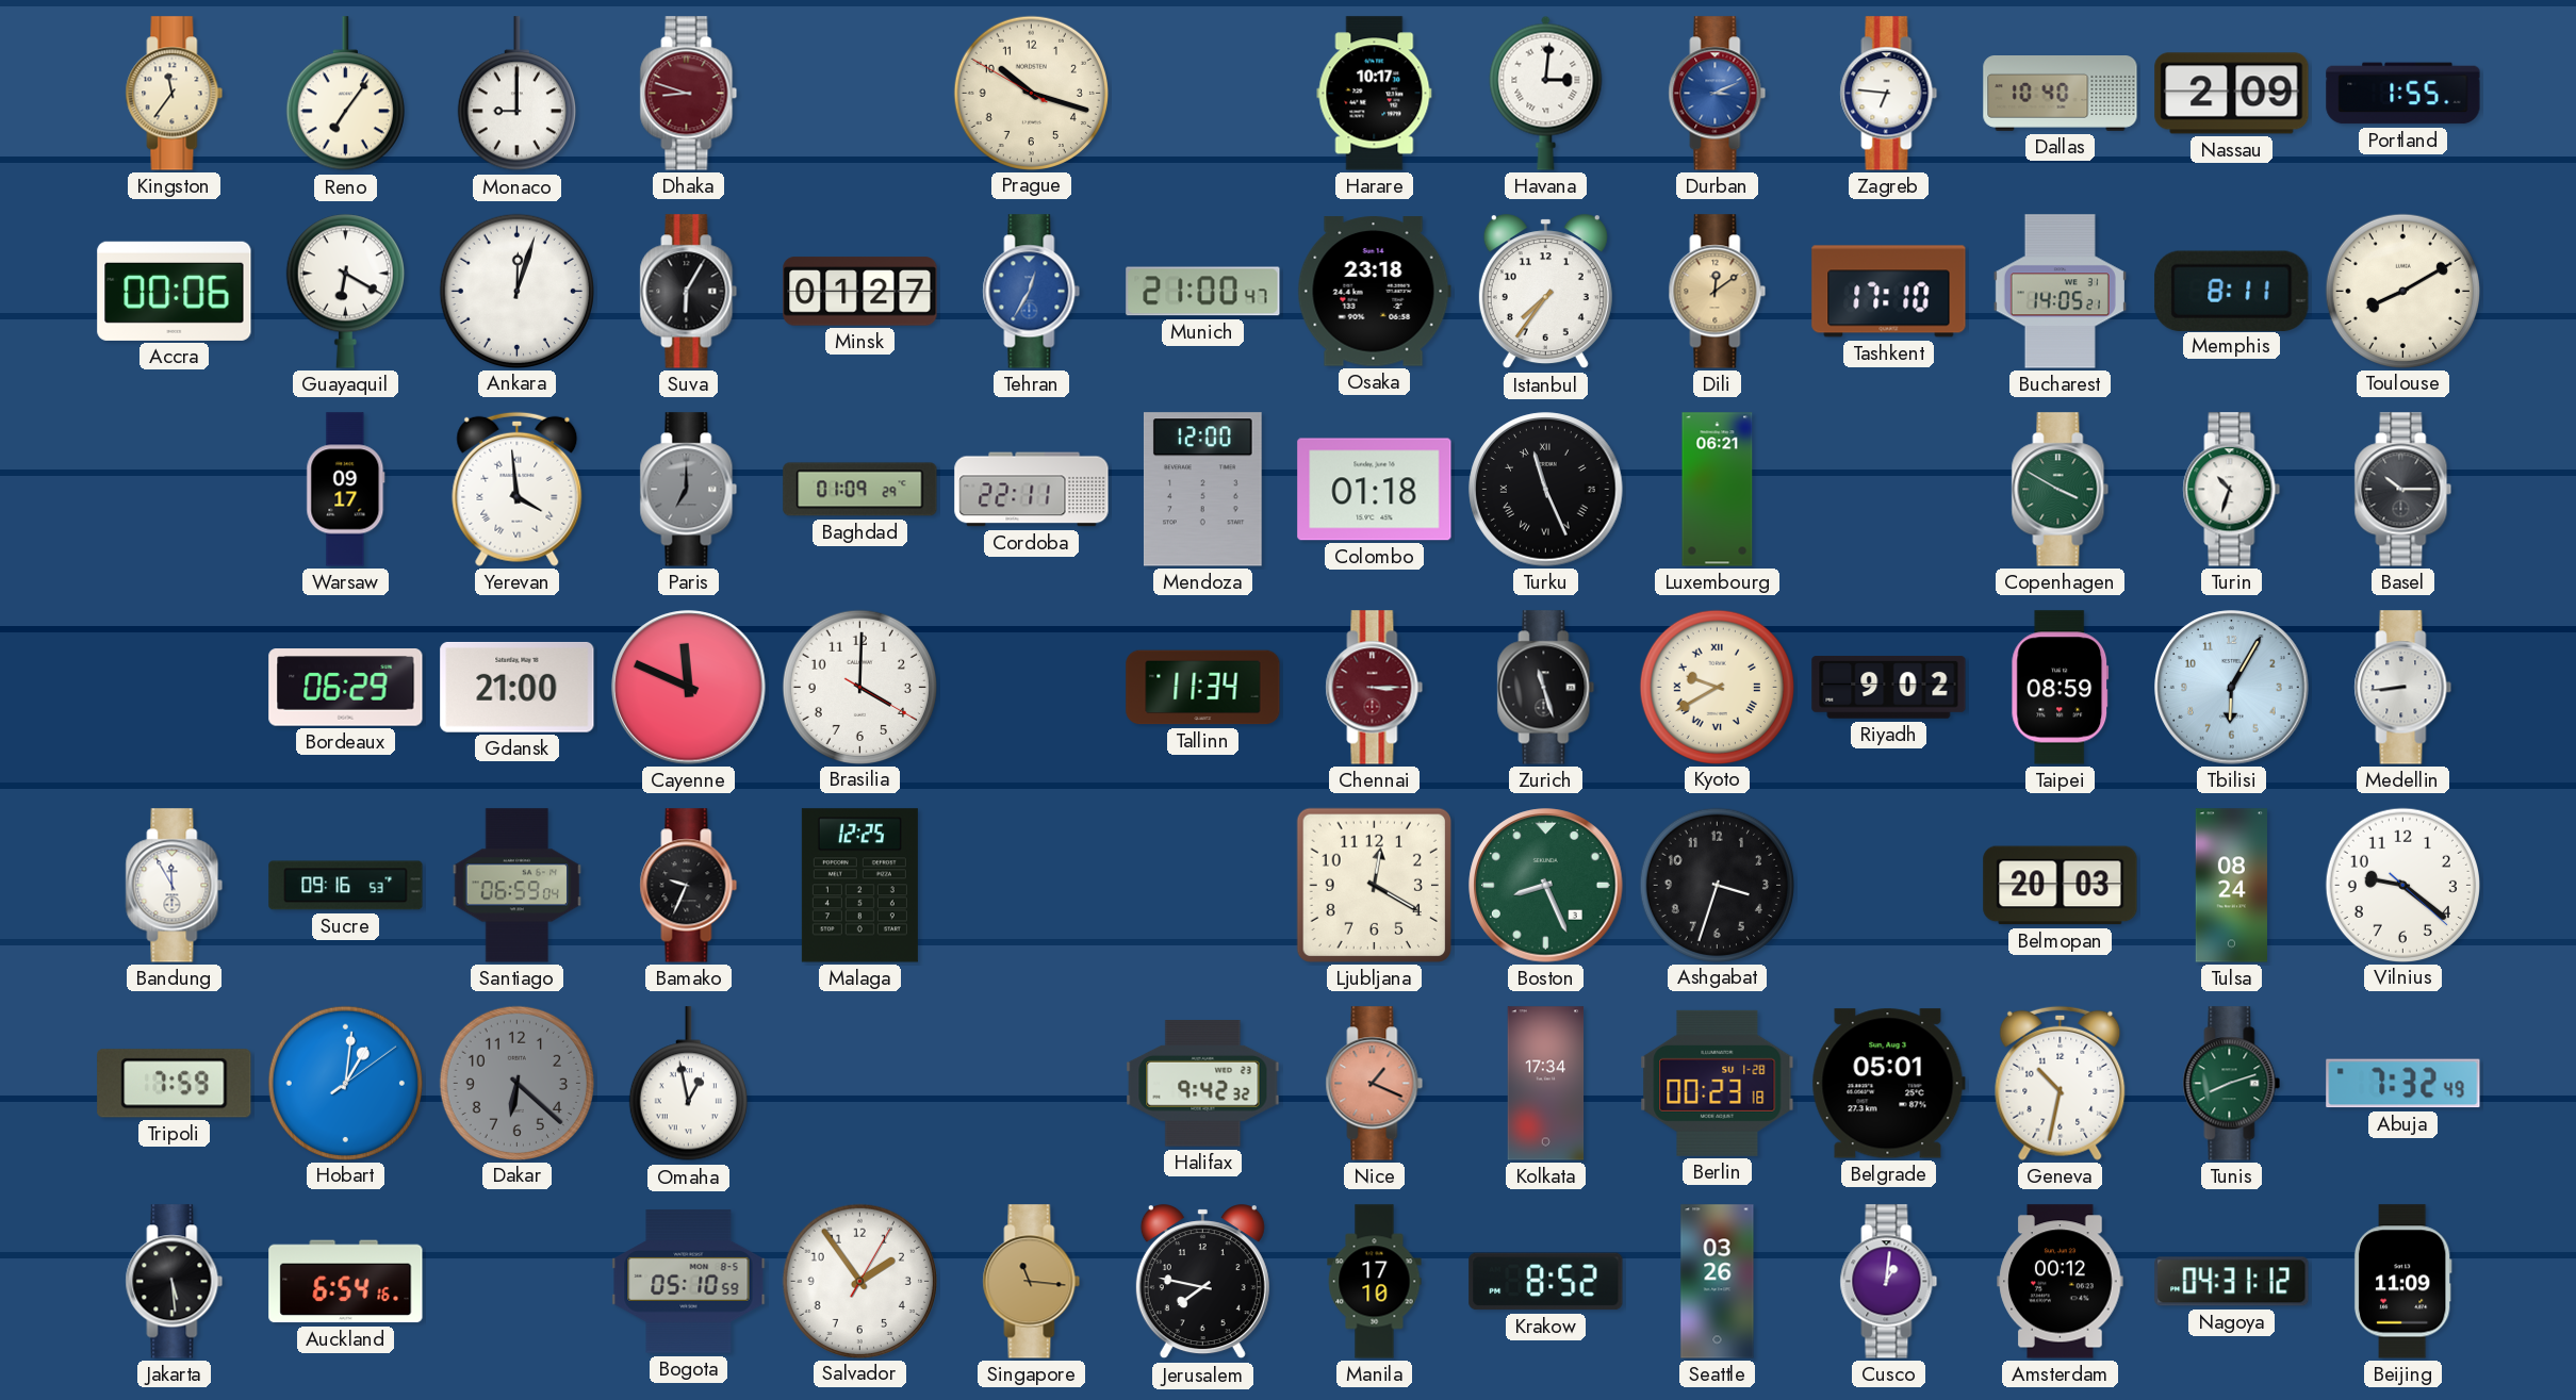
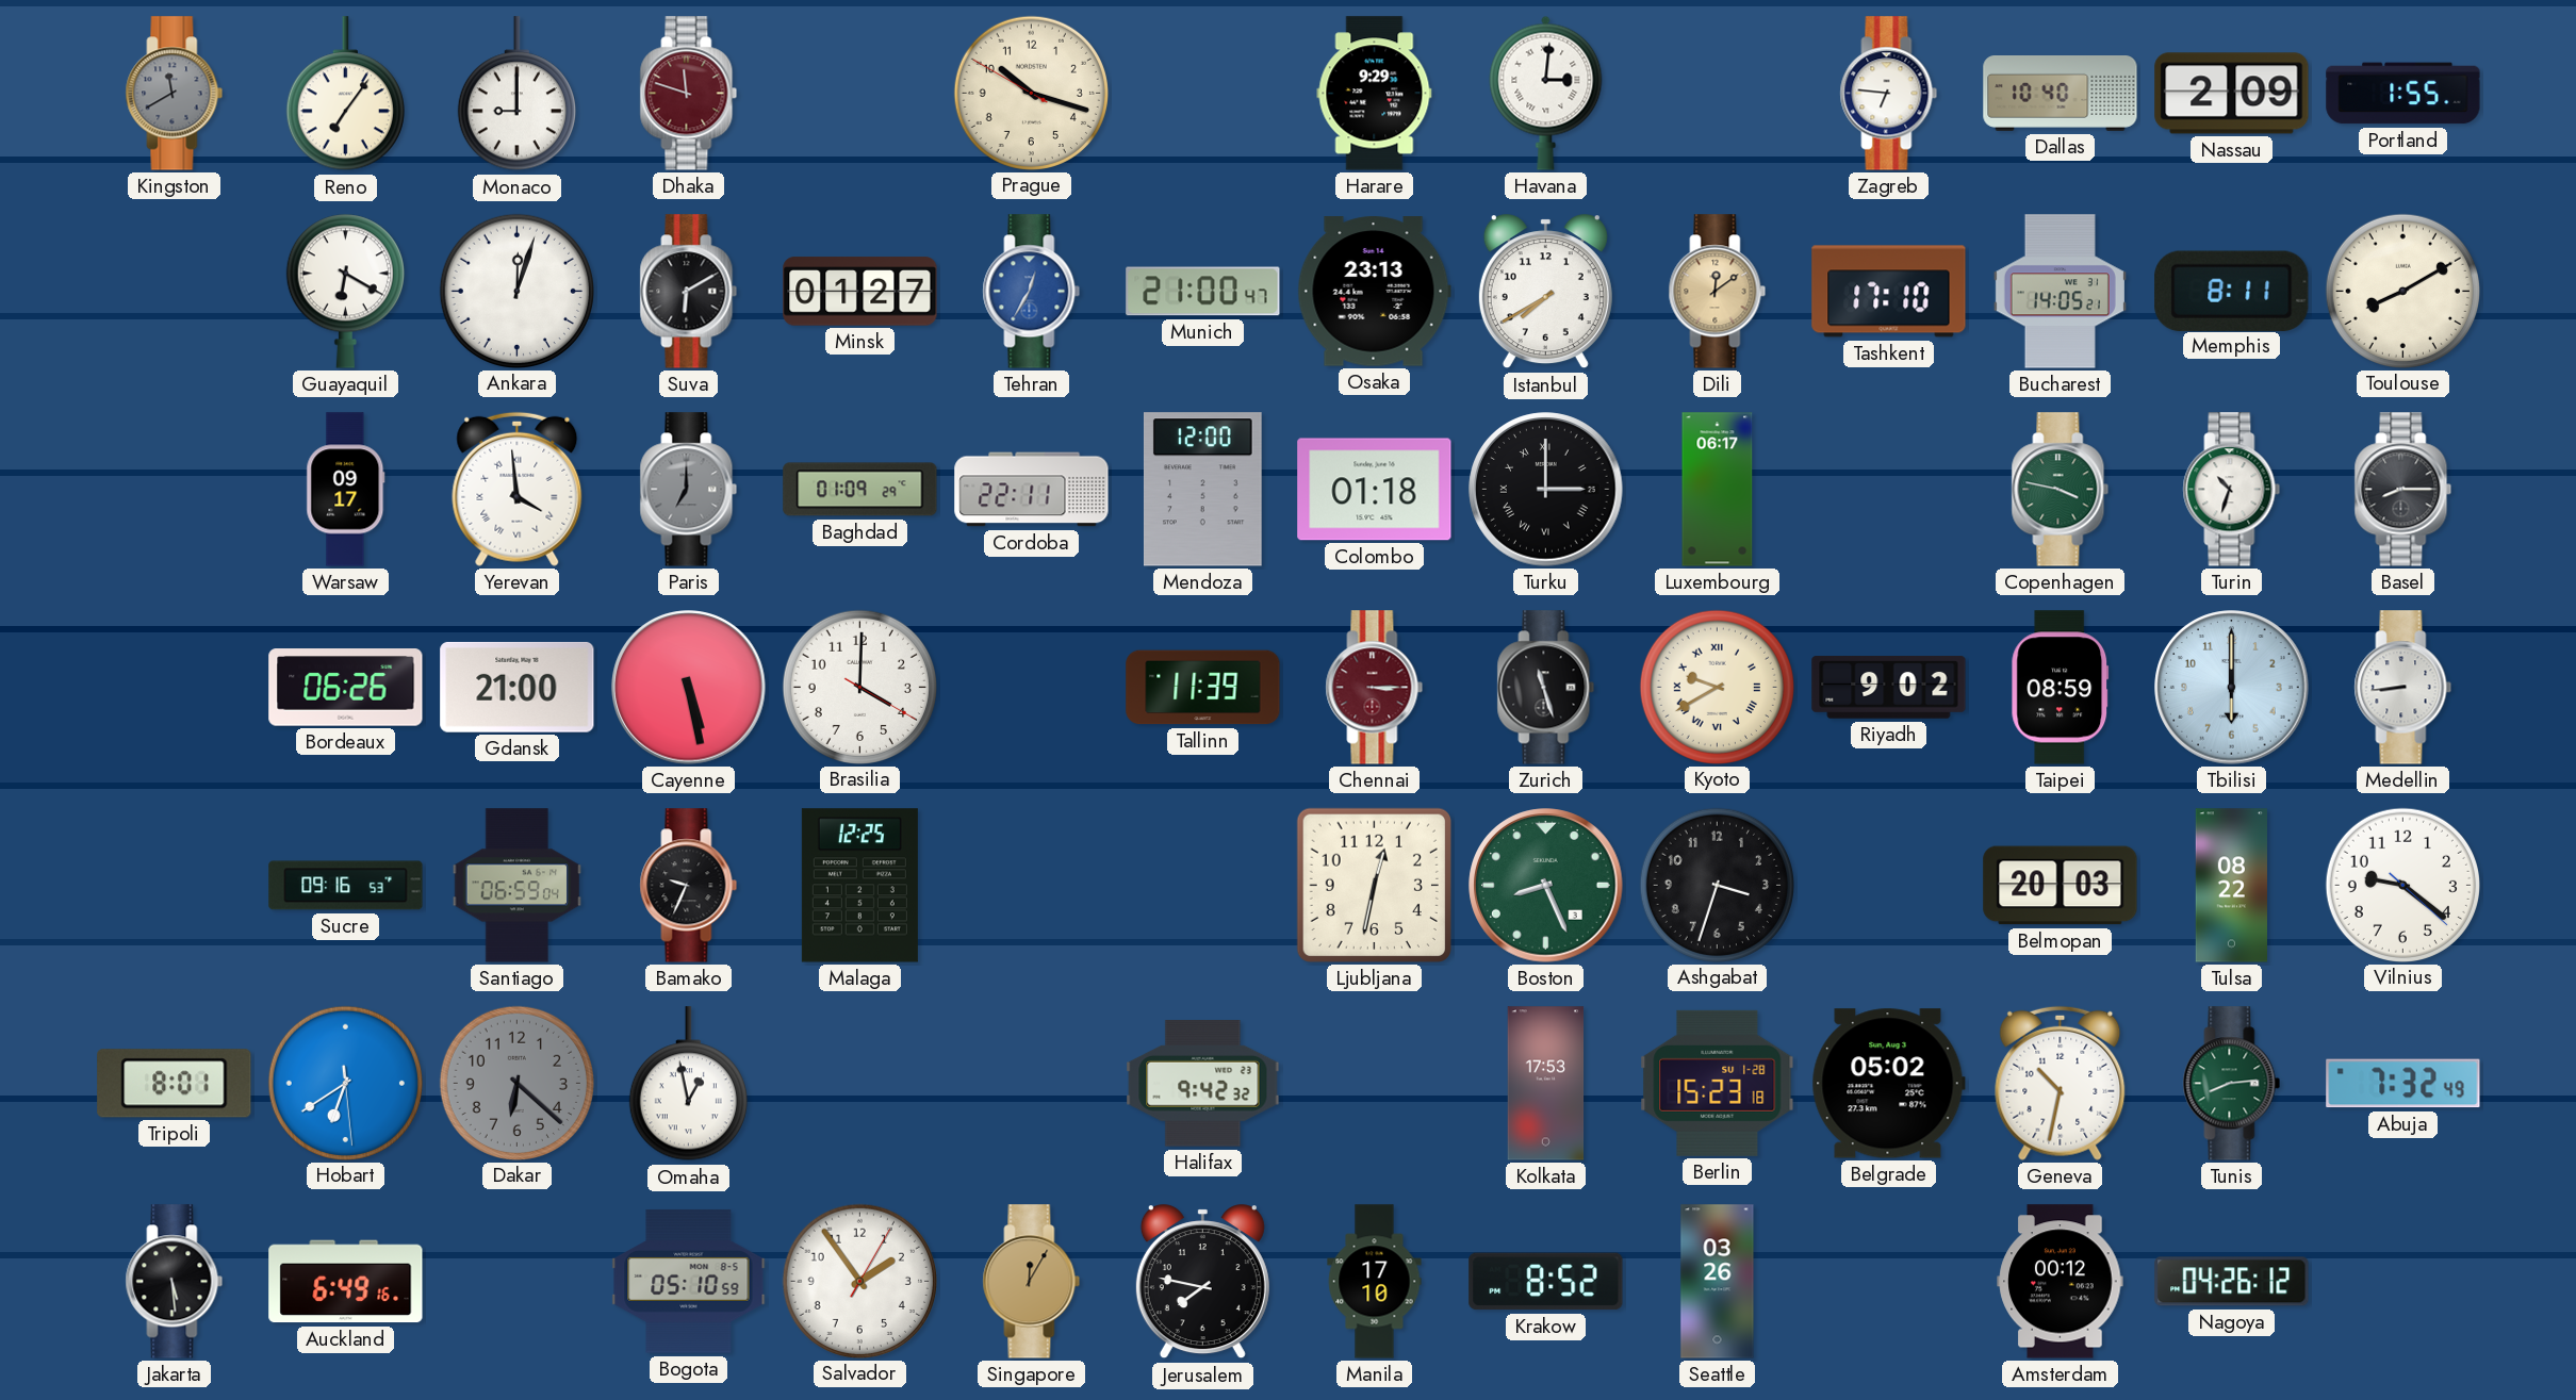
Kingston: 11:36 -> 11:40 (175, 94)
Kingston dial: cream -> grey (175, 94)
Dhaka: 8:48 -> 11:48 (689, 94)
Harare: 10:17 -> 9:29 (1375, 94)
Durban: 3:11 -> none (1718, 94)
Accra: 00:06 -> none (175, 291)
Suva: 6:05 -> 6:10 (689, 292)
Osaka: 23:18 -> 23:13 (1374, 292)
Istanbul: 7:36 -> 7:40 (1545, 292)
Turku: 11:26 -> 3:00 (1546, 490)
Luxembourg: 06:21 -> 06:17 (1718, 490)
Copenhagen: 3:50 -> 3:47 (2061, 490)
Basel: 10:15 -> 8:15 (2403, 490)
Bordeaux: 06:29 -> 06:26 (346, 688)
Cayenne: 11:49 -> 5:28 (689, 688)
Tallinn: 11:34 -> 11:39 (1203, 688)
Tbilisi: 6:05 -> 6:00 (2232, 688)
Bandung: 11:55 -> none (175, 886)
Ljubljana: 12:20 -> 12:32 (1374, 885)
Tulsa: 08:24 -> 08:22 (2231, 886)
Tripoli: 7:59 -> 8:01 (175, 1084)
Hobart: 1:01 -> 6:39 (345, 1083)
Nice: 1:19 -> none (1375, 1084)
Kolkata: 17:34 -> 17:53 (1546, 1084)
Berlin: 00:23 -> 15:23 (1718, 1083)
Belgrade: 05:01 -> 05:02 (1888, 1084)
Tunis: 8:12 -> 8:14 (2232, 1084)
Auckland: 6:54 -> 6:49 (346, 1282)
Singapore: 11:16 -> 12:05 (1032, 1282)
Cusco: 1:01 -> none (1889, 1282)
Nagoya: 04:31 -> 04:26 (2232, 1282)
Beijing: 11:09 -> none (2402, 1282)
